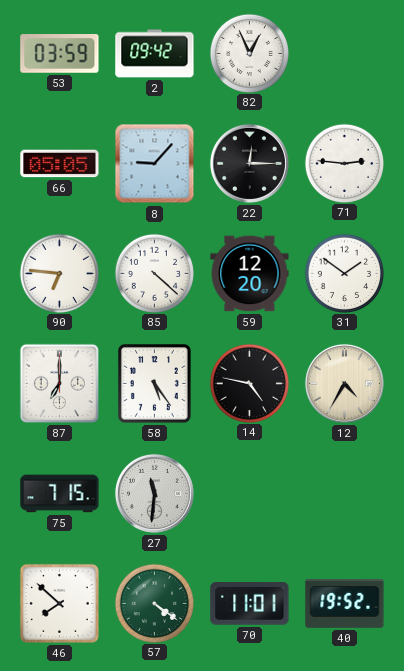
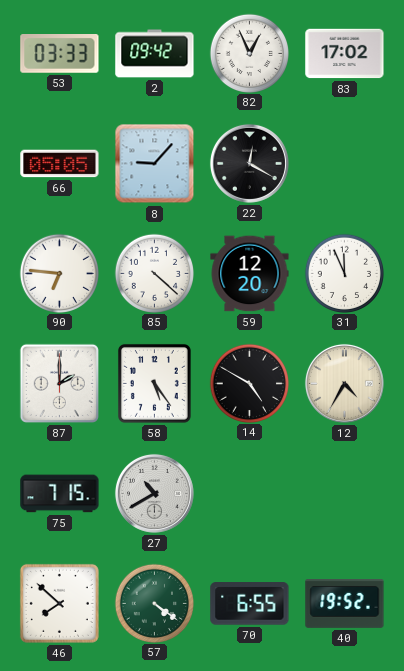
53: 03:59 -> 03:33 (60, 54)
83: none -> 17:02 (345, 54)
22: 12:15 -> 12:20 (249, 163)
71: 2:46 -> none (344, 163)
31: 1:51 -> 11:56 (344, 273)
87: 7:00 -> 2:00 (59, 383)
14: 4:47 -> 4:50 (249, 383)
27: 11:31 -> 10:40 (154, 493)
70: 11:01 -> 6:55 (250, 604)
